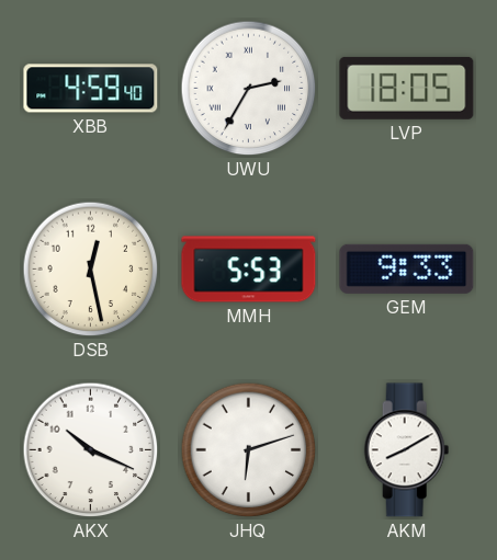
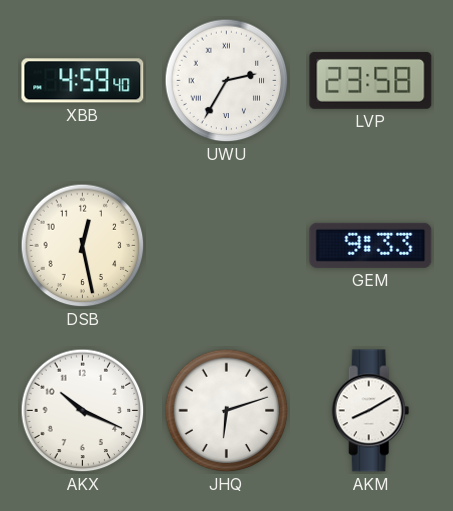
LVP: 18:05 -> 23:58 (371, 80)
MMH: 5:53 -> none (249, 270)
